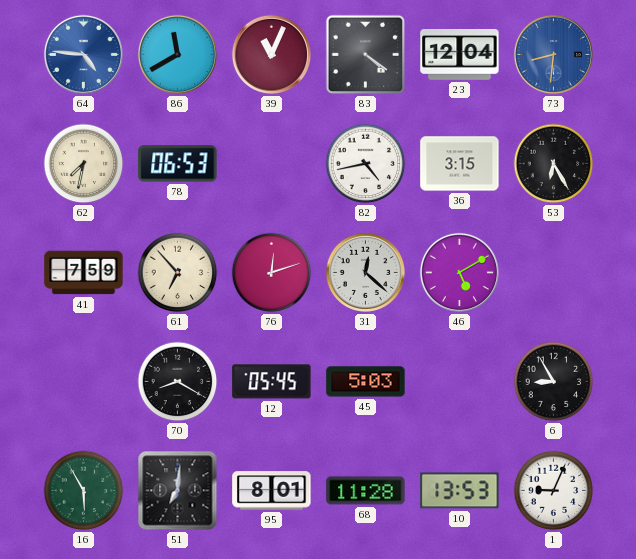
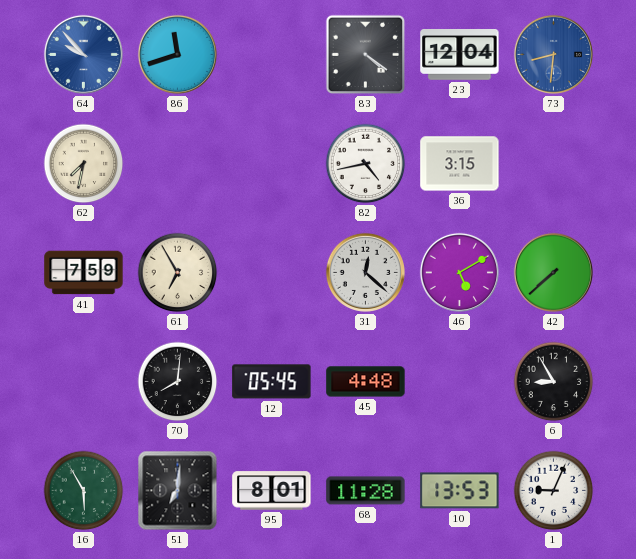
64: 4:46 -> 9:53 (83, 54)
86: 11:40 -> 11:42 (177, 54)
39: 11:04 -> none (271, 54)
78: 06:53 -> none (178, 164)
53: 6:25 -> none (554, 164)
61: 6:53 -> 6:55 (178, 273)
76: 12:12 -> none (272, 273)
42: none -> 7:38 (553, 272)
70: 8:20 -> 8:01 (178, 382)
45: 5:03 -> 4:48 (366, 382)
